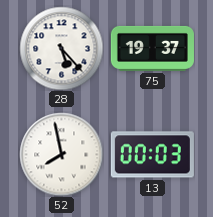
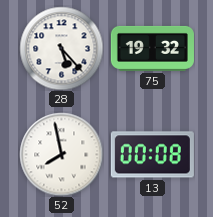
75: 19:37 -> 19:32 (152, 48)
13: 00:03 -> 00:08 (152, 155)
